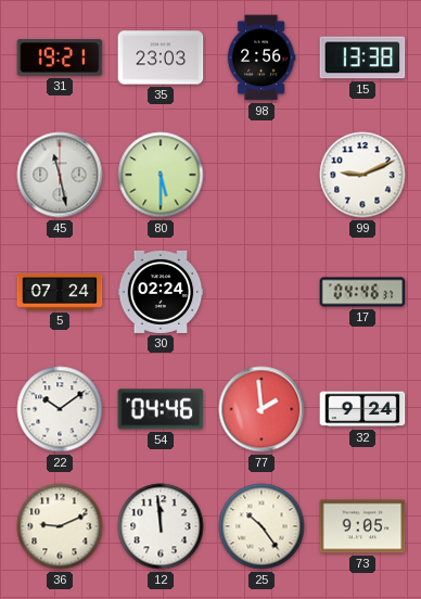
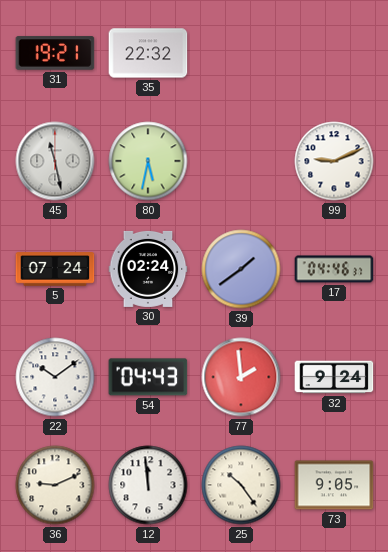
35: 23:03 -> 22:32 (148, 53)
98: 2:56 -> none (261, 58)
15: 13:38 -> none (362, 58)
80: 5:30 -> 5:32 (148, 161)
39: none -> 1:39 (241, 269)
54: 04:46 -> 04:43 (148, 377)
